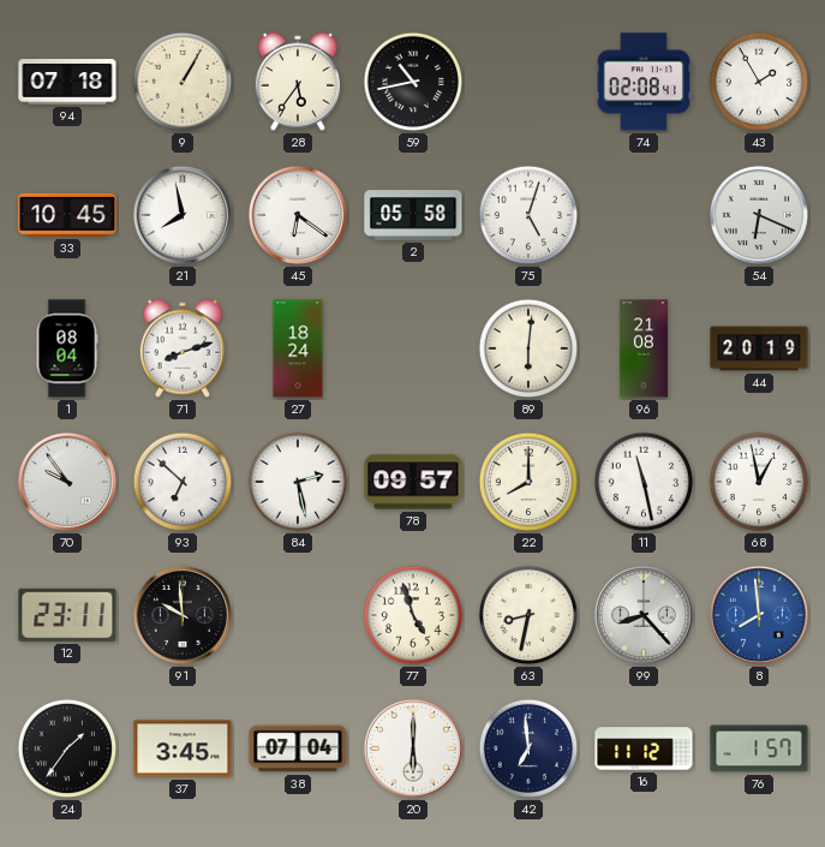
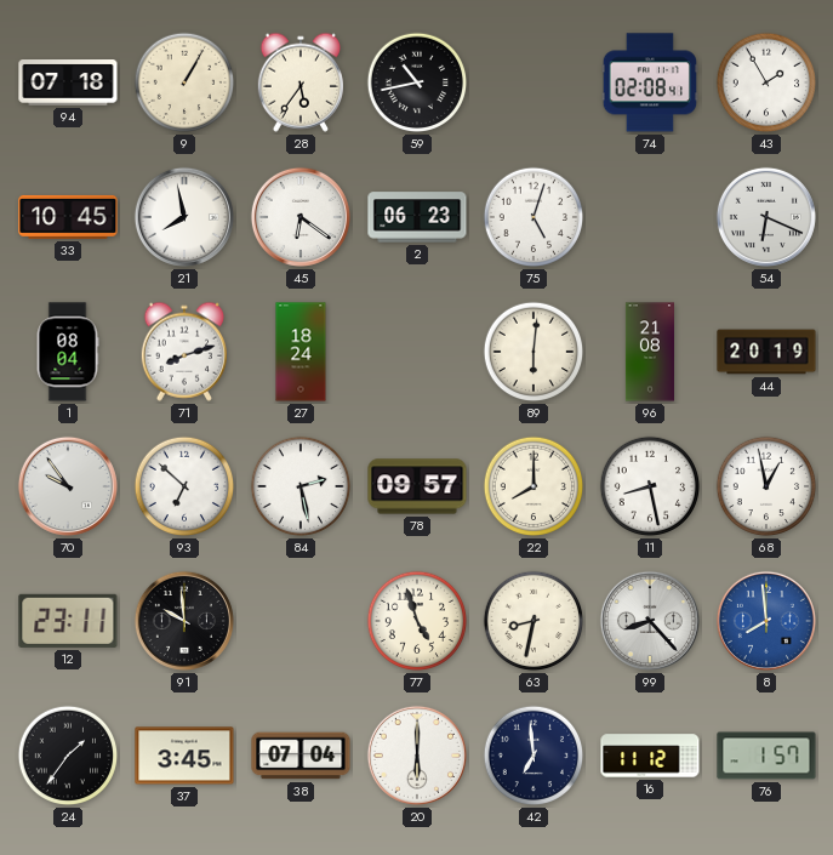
2: 05:58 -> 06:23 (417, 217)
11: 11:28 -> 8:28 (650, 486)
